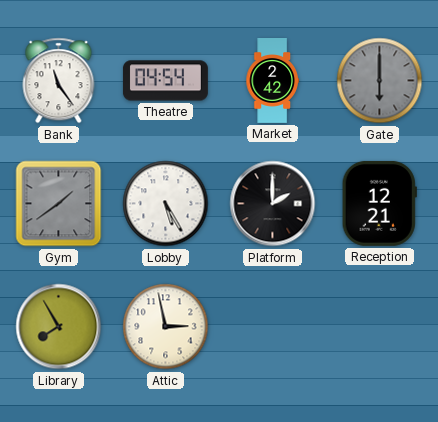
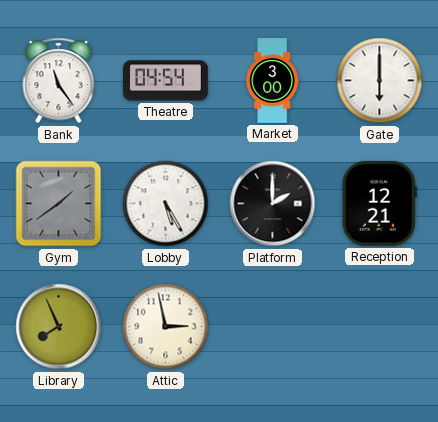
Market: 2:42 -> 3:00 (272, 81)
Gate dial: grey -> white (380, 81)
Library: 7:55 -> 7:56 (59, 327)
